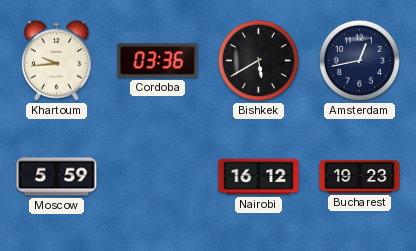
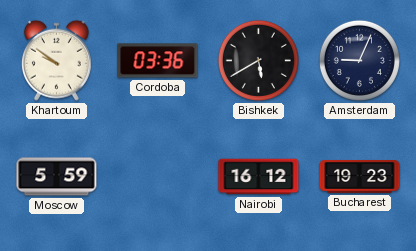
Khartoum: 9:44 -> 9:51 (56, 60)
Amsterdam: 12:43 -> 9:04 (359, 60)
